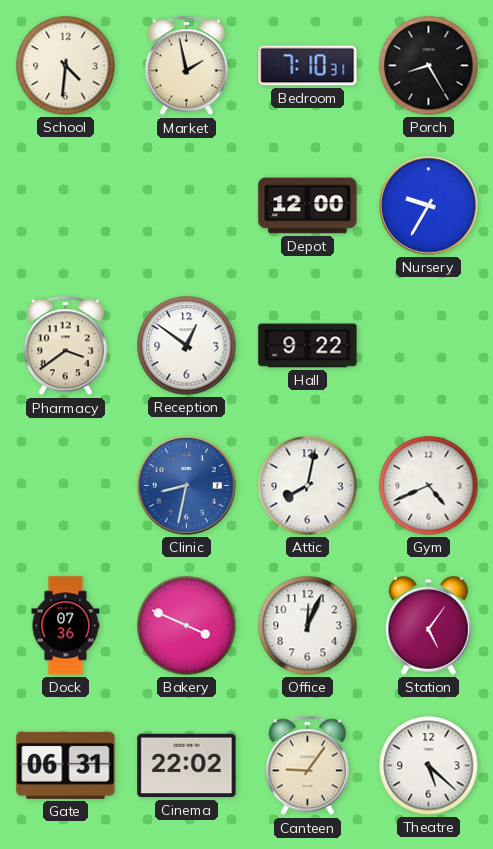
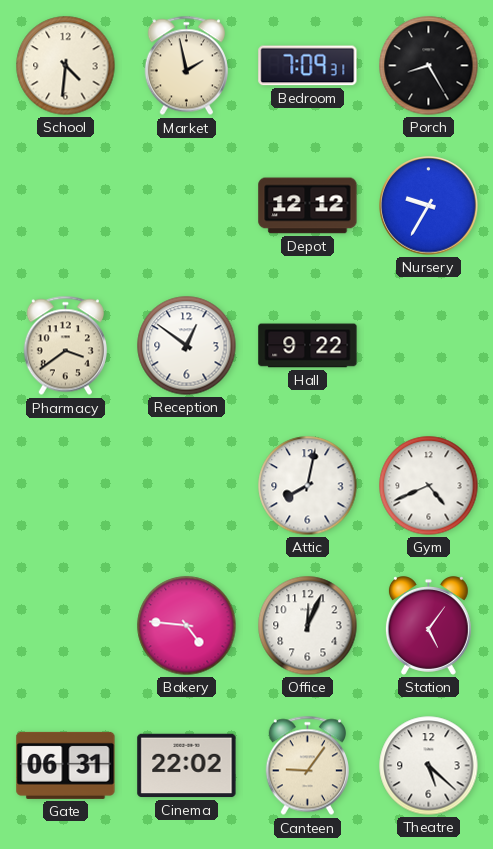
Bedroom: 7:10 -> 7:09 (308, 66)
Depot: 12:00 -> 12:12 (308, 206)
Clinic: 8:32 -> none (187, 486)
Dock: 07:36 -> none (66, 626)
Bakery: 3:49 -> 4:46 (187, 626)
